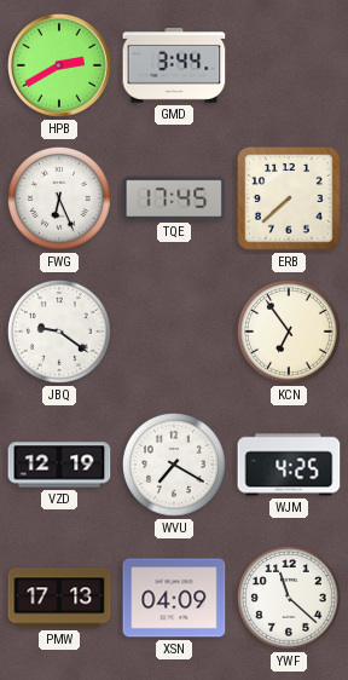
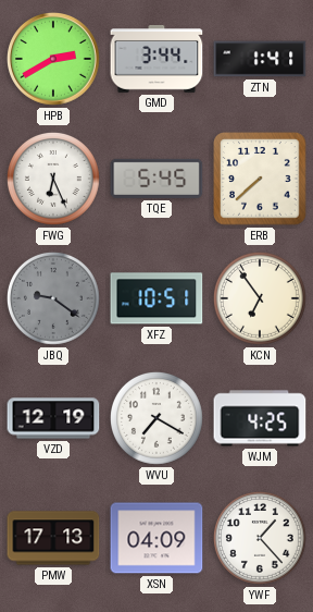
ZTN: none -> 1:41 (260, 59)
TQE: 17:45 -> 5:45 (156, 179)
JBQ dial: white -> grey (53, 298)
XFZ: none -> 10:51 (156, 298)
YWF: 11:22 -> 1:23 (260, 538)
